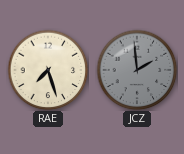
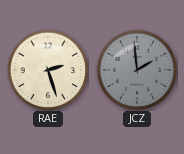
RAE: 7:27 -> 2:27 (48, 70)
